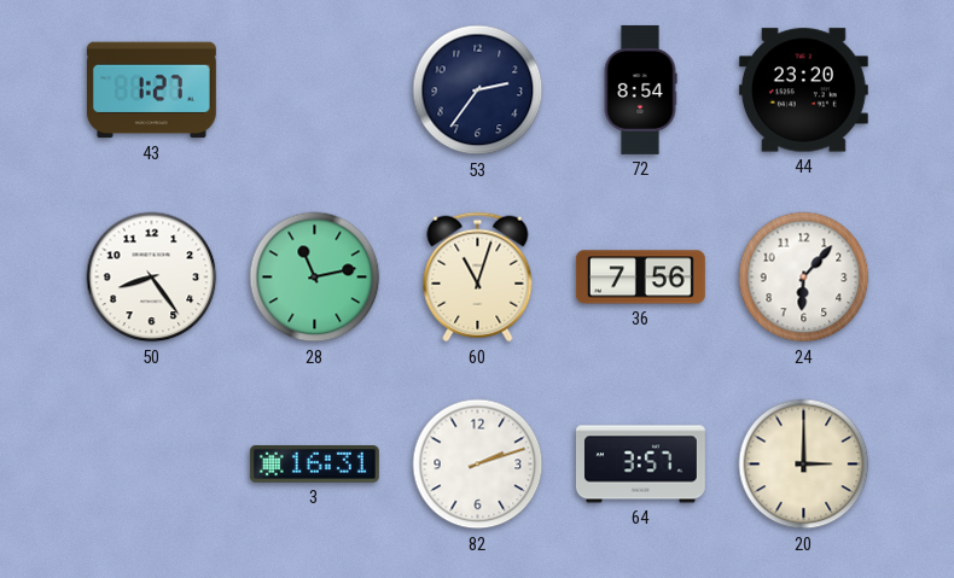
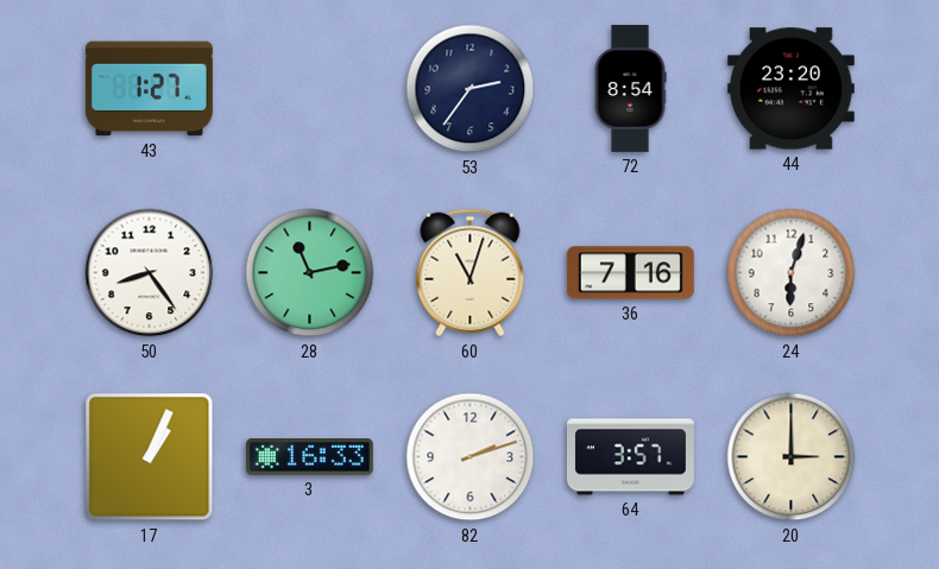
36: 7:56 -> 7:16 (630, 273)
24: 6:07 -> 6:03 (792, 273)
17: none -> 1:04 (150, 457)
3: 16:31 -> 16:33 (309, 457)
